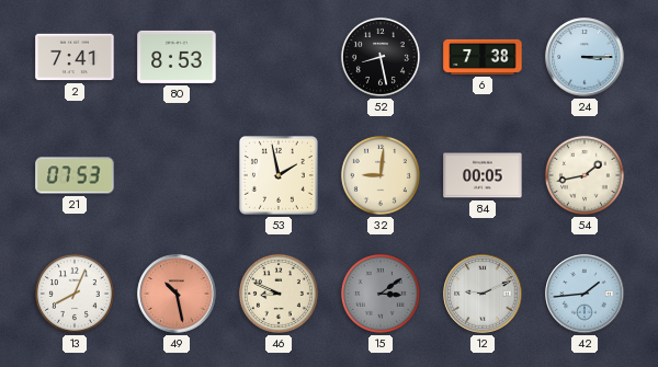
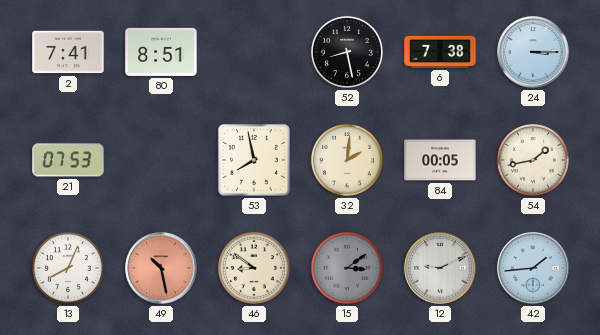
80: 8:53 -> 8:51 (161, 52)
53: 1:58 -> 7:58 (254, 160)
32: 9:01 -> 2:01 (347, 160)
46: 8:49 -> 8:51 (254, 268)
